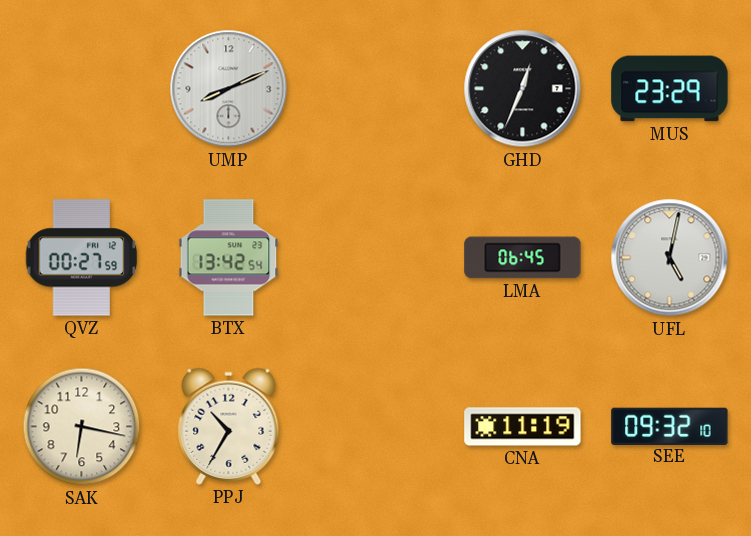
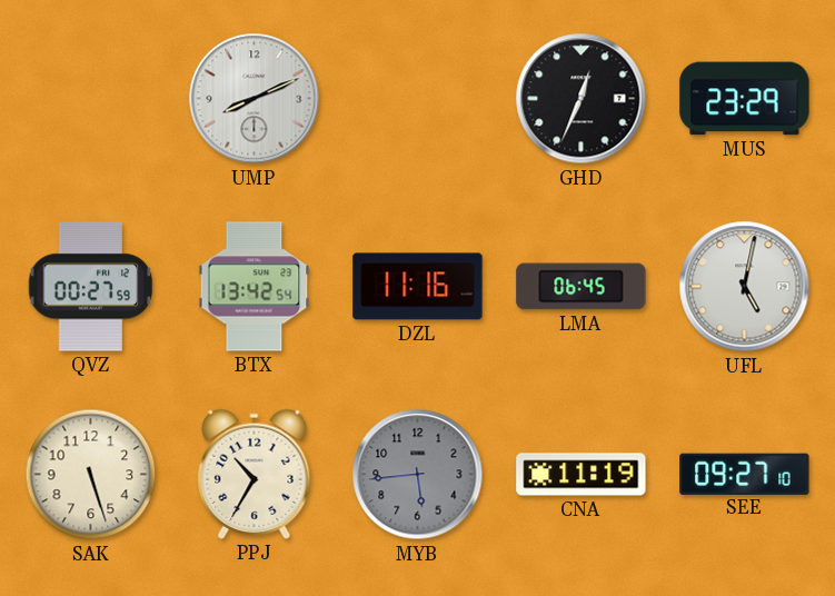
DZL: none -> 11:16 (418, 287)
SAK: 6:17 -> 5:27 (91, 475)
MYB: none -> 5:44 (418, 475)
SEE: 09:32 -> 09:27 (745, 474)
